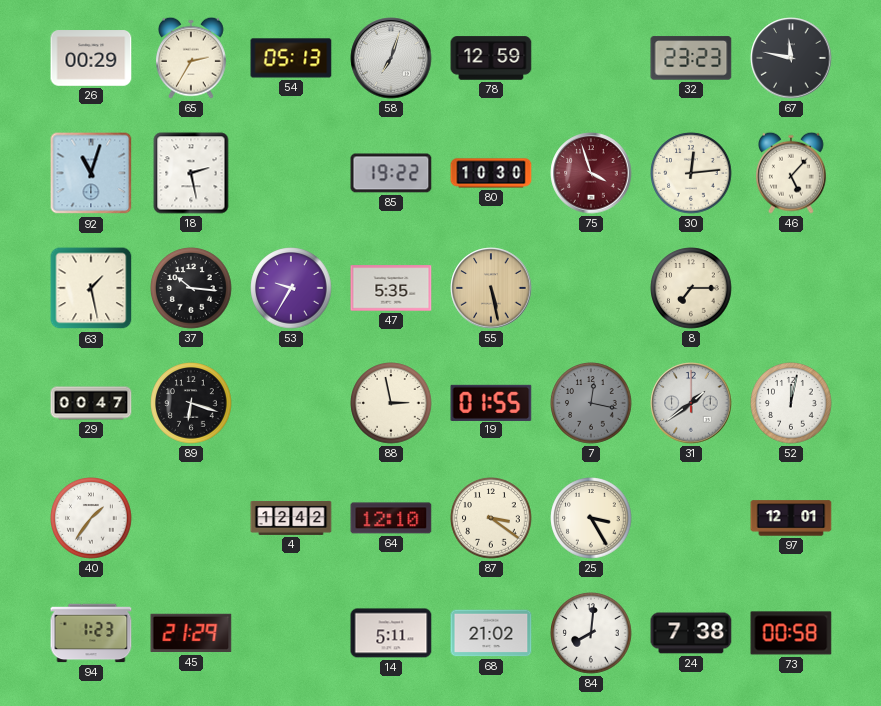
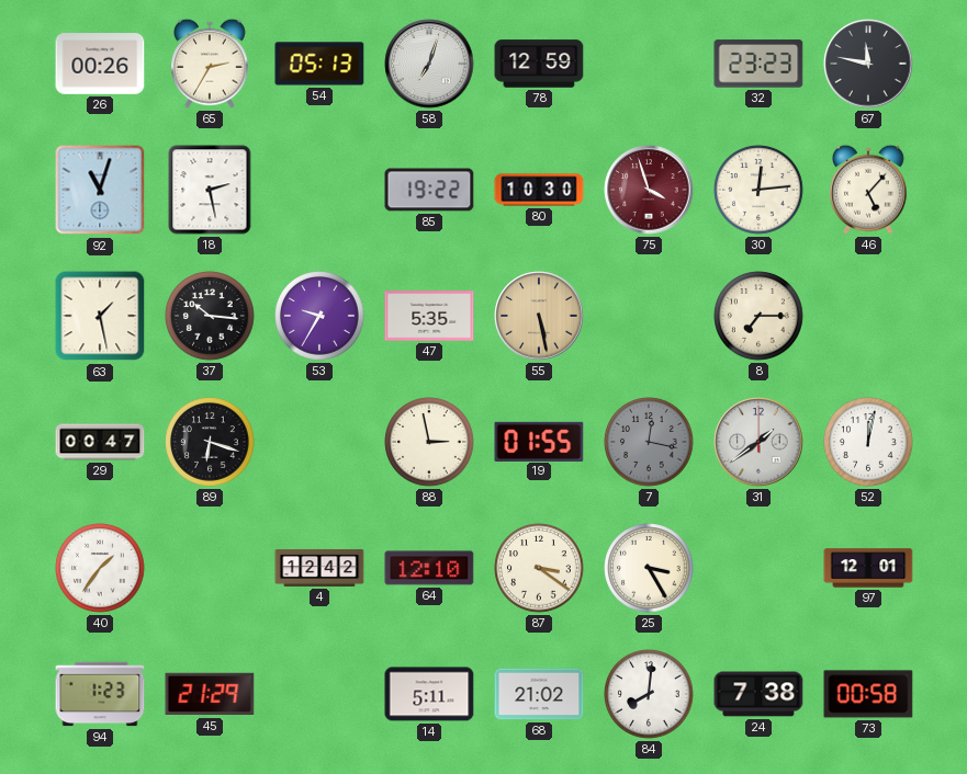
26: 00:29 -> 00:26 (100, 64)
